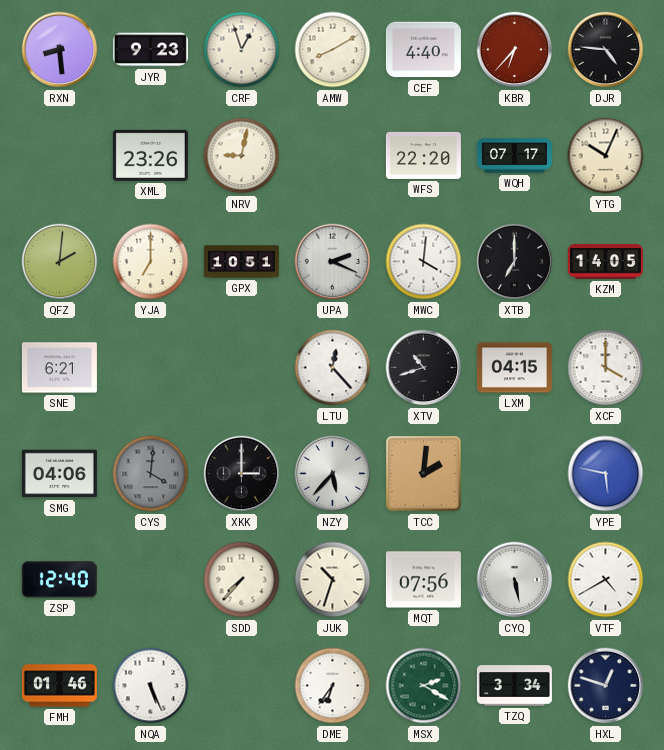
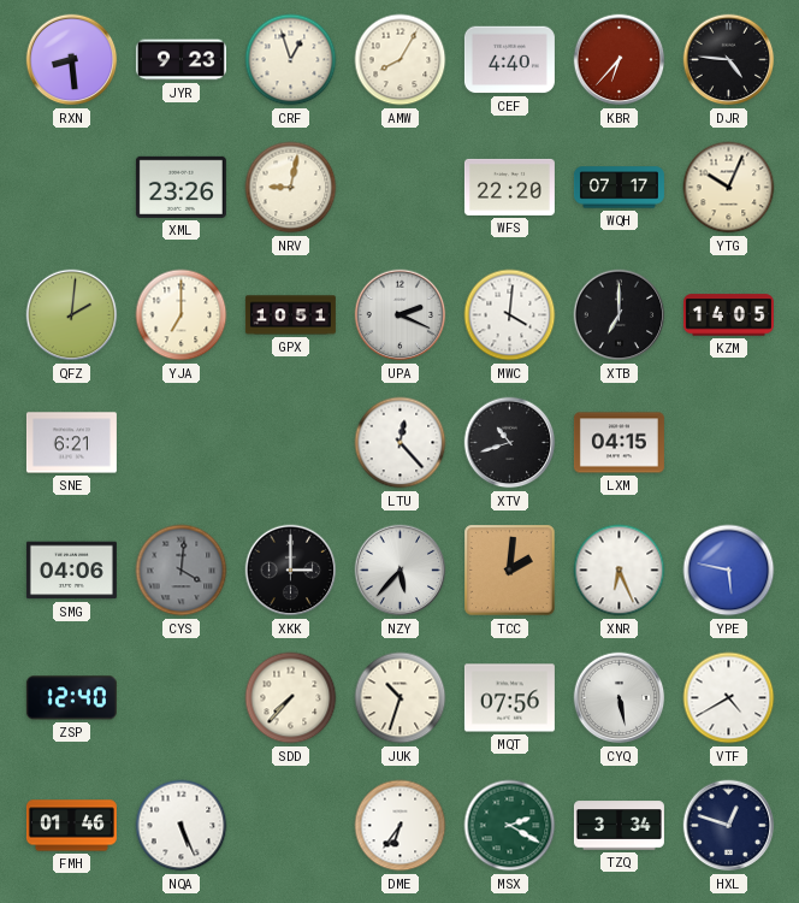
AMW: 8:10 -> 8:05 (401, 60)
XCF: 4:00 -> none (606, 368)
XNR: none -> 6:26 (620, 571)
